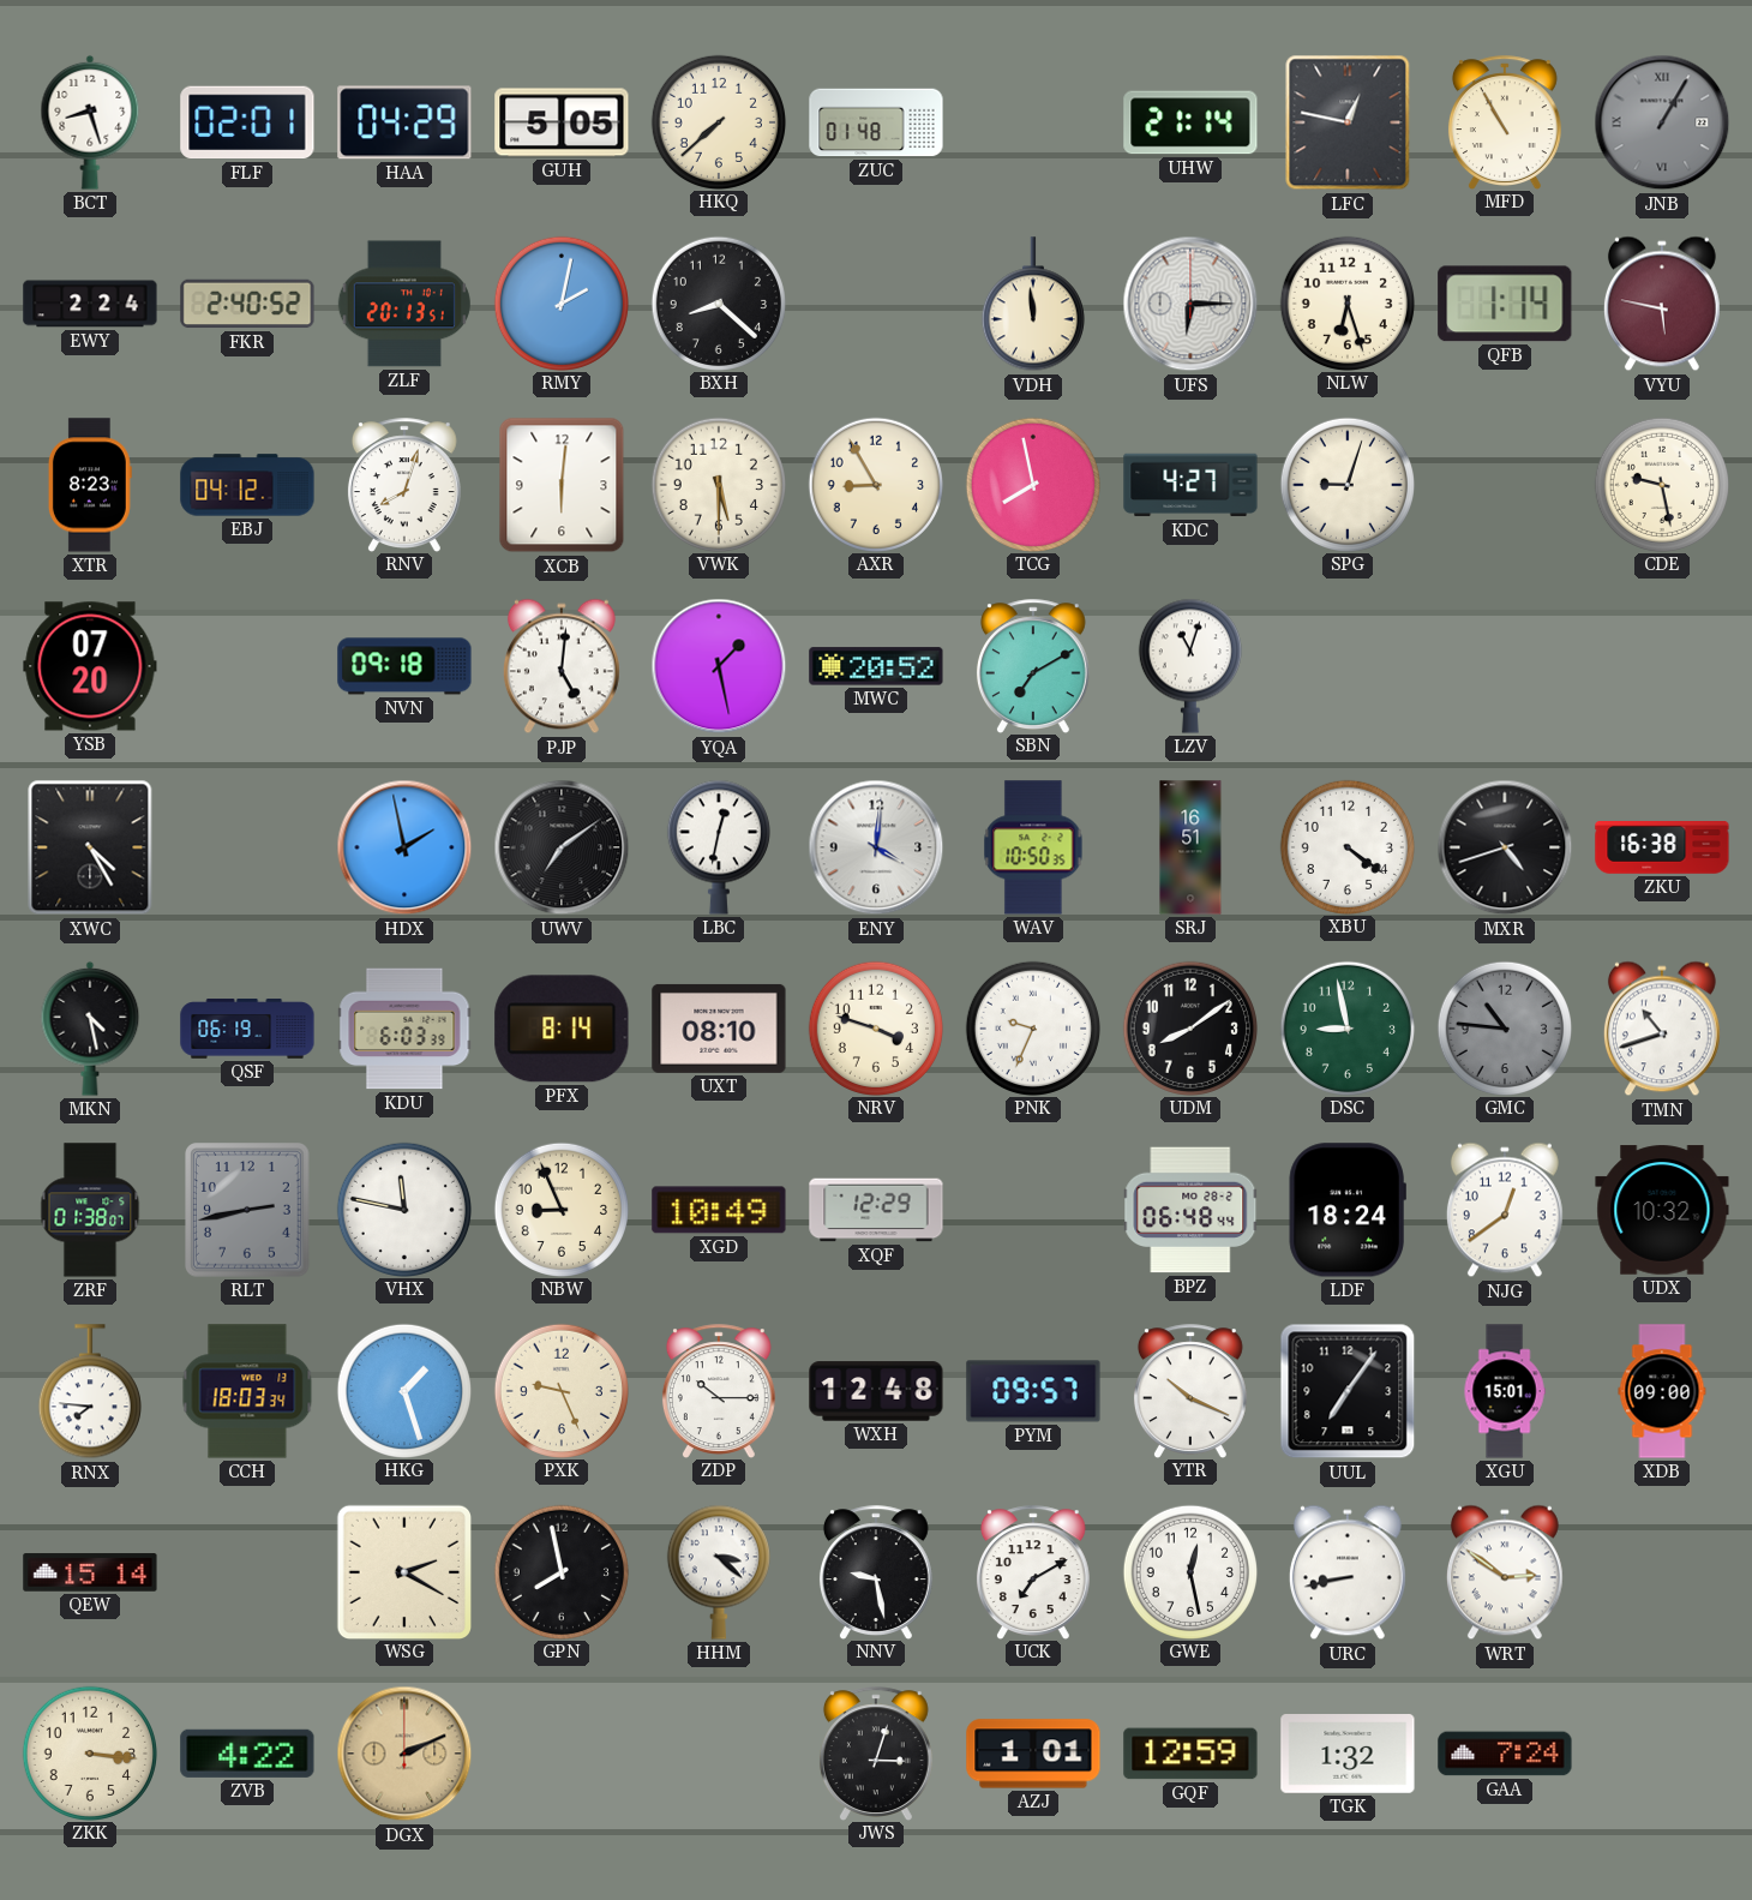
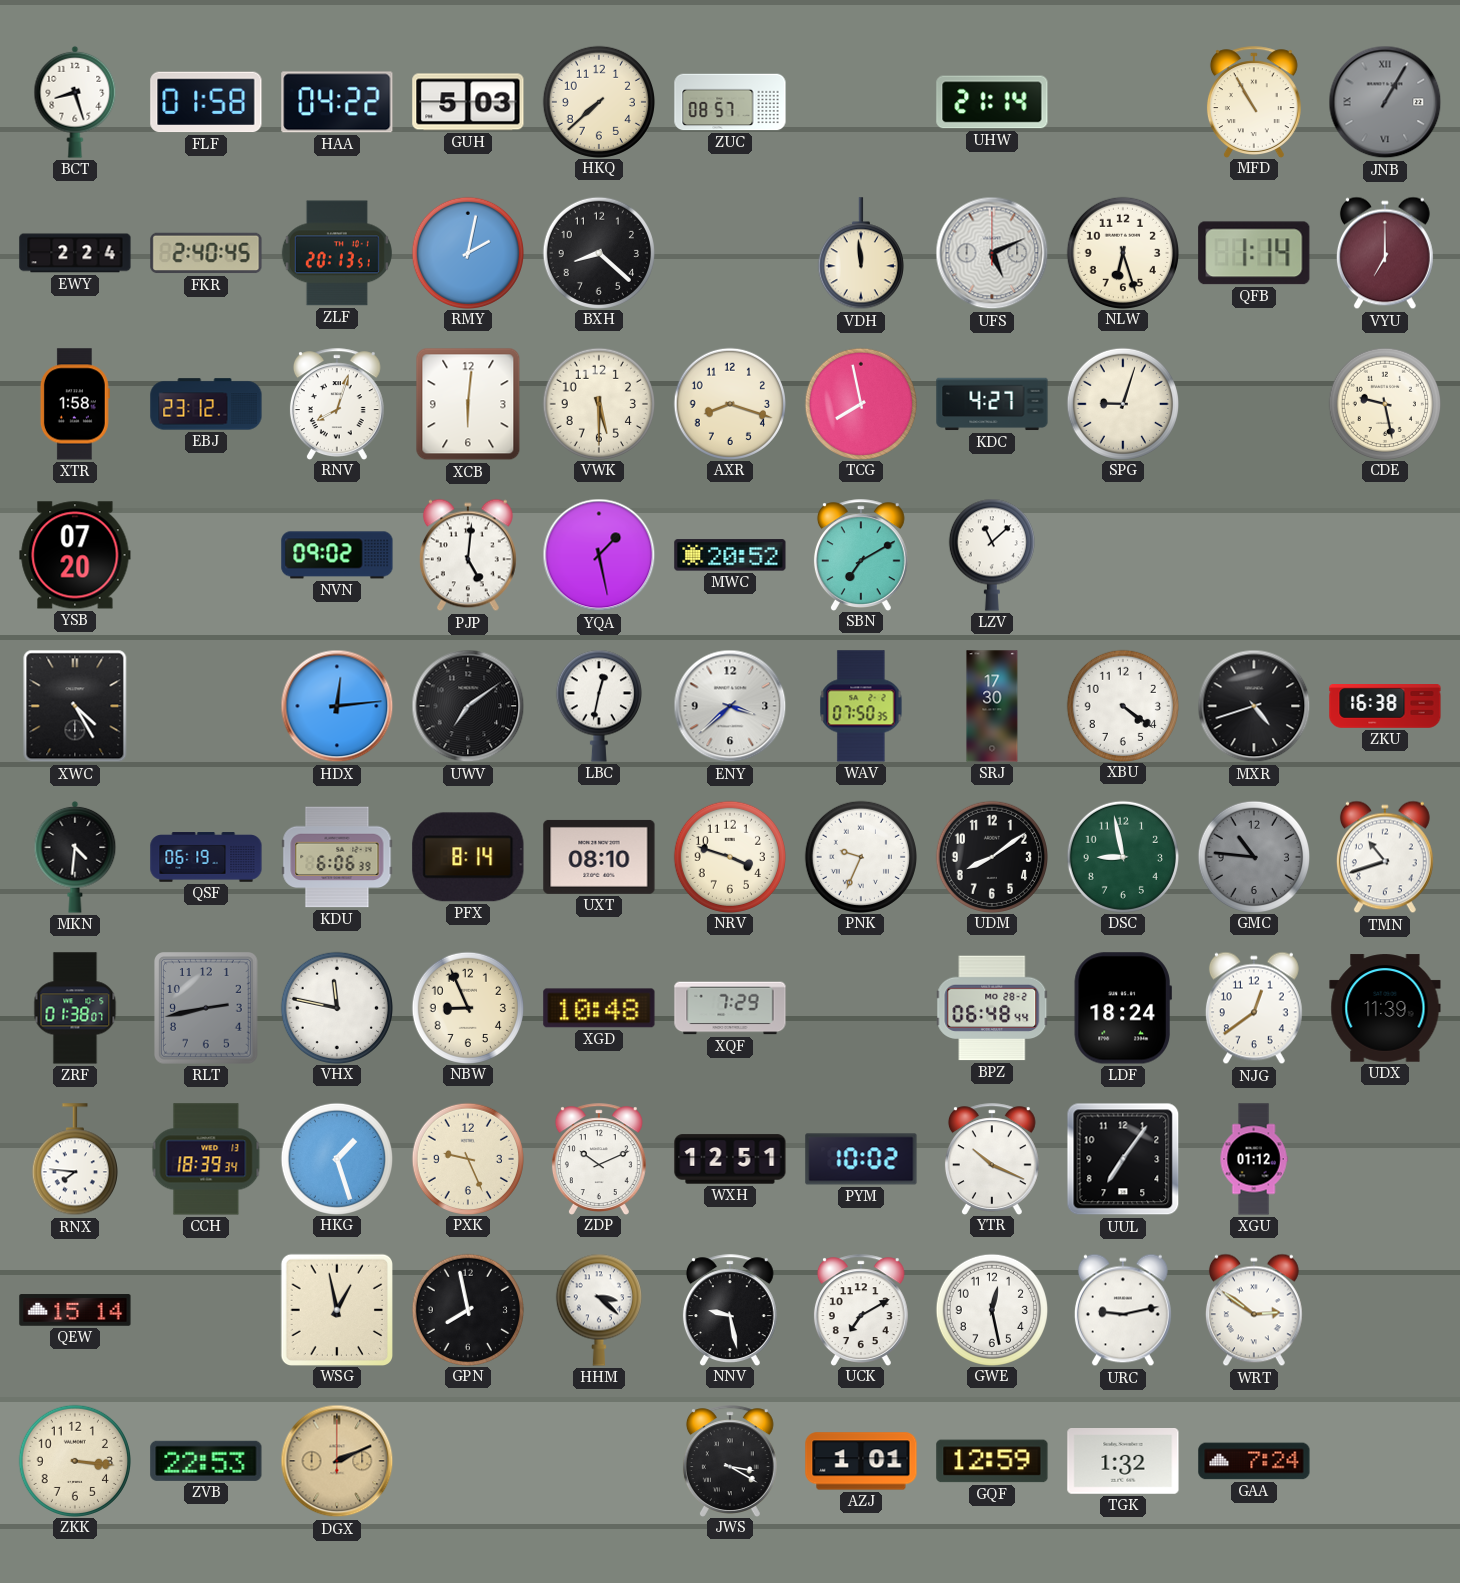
FLF: 02:01 -> 01:58 (206, 102)
HAA: 04:29 -> 04:22 (337, 102)
GUH: 5:05 -> 5:03 (468, 102)
ZUC: 01:48 -> 08:57 (730, 102)
LFC: 12:47 -> none (1348, 122)
FKR: 2:40:52 -> 2:40:45 (206, 253)
UFS: 6:15 -> 5:11 (992, 253)
VYU: 5:47 -> 7:00 (1385, 253)
XTR: 8:23 -> 1:58 (75, 404)
EBJ: 04:12 -> 23:12 (206, 404)
AXR: 8:55 -> 8:18 (729, 403)
NVN: 09:18 -> 09:02 (337, 555)
LZV: 11:03 -> 11:08 (992, 555)
HDX: 1:58 -> 12:14 (337, 706)
ENY: 4:01 -> 3:38 (730, 706)
WAV: 10:50 -> 07:50 (861, 706)
SRJ: 16:51 -> 17:30 (992, 706)
MKN: 4:28 -> 4:31 (75, 857)
KDU: 6:03 -> 6:06 (337, 857)
XGD: 10:49 -> 10:48 (599, 1008)
XQF: 12:29 -> 7:29 (730, 1008)
UDX: 10:32 -> 11:39 (1385, 1008)
CCH: 18:03 -> 18:39 (206, 1159)
ZDP: 10:15 -> 10:11 (599, 1159)
WXH: 12:48 -> 12:51 (730, 1159)
PYM: 09:57 -> 10:02 (861, 1159)
XGU: 15:01 -> 01:12 (1254, 1159)
XDB: 09:00 -> none (1662, 1391)
WSG: 2:20 -> 12:58 (336, 1309)
URC: 8:43 -> 9:13 (1123, 1310)
ZVB: 4:22 -> 22:53 (206, 1461)
JWS: 3:03 -> 3:20 (730, 1461)
